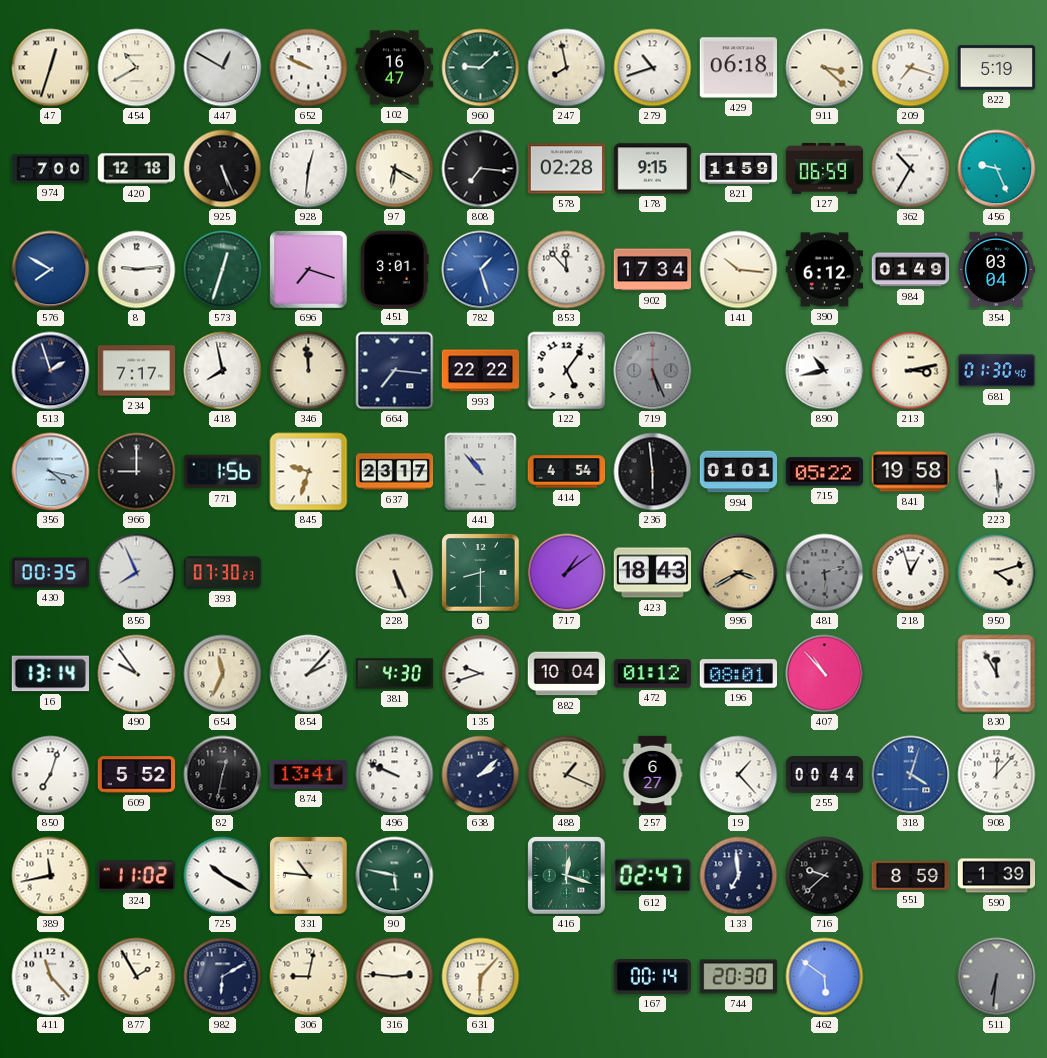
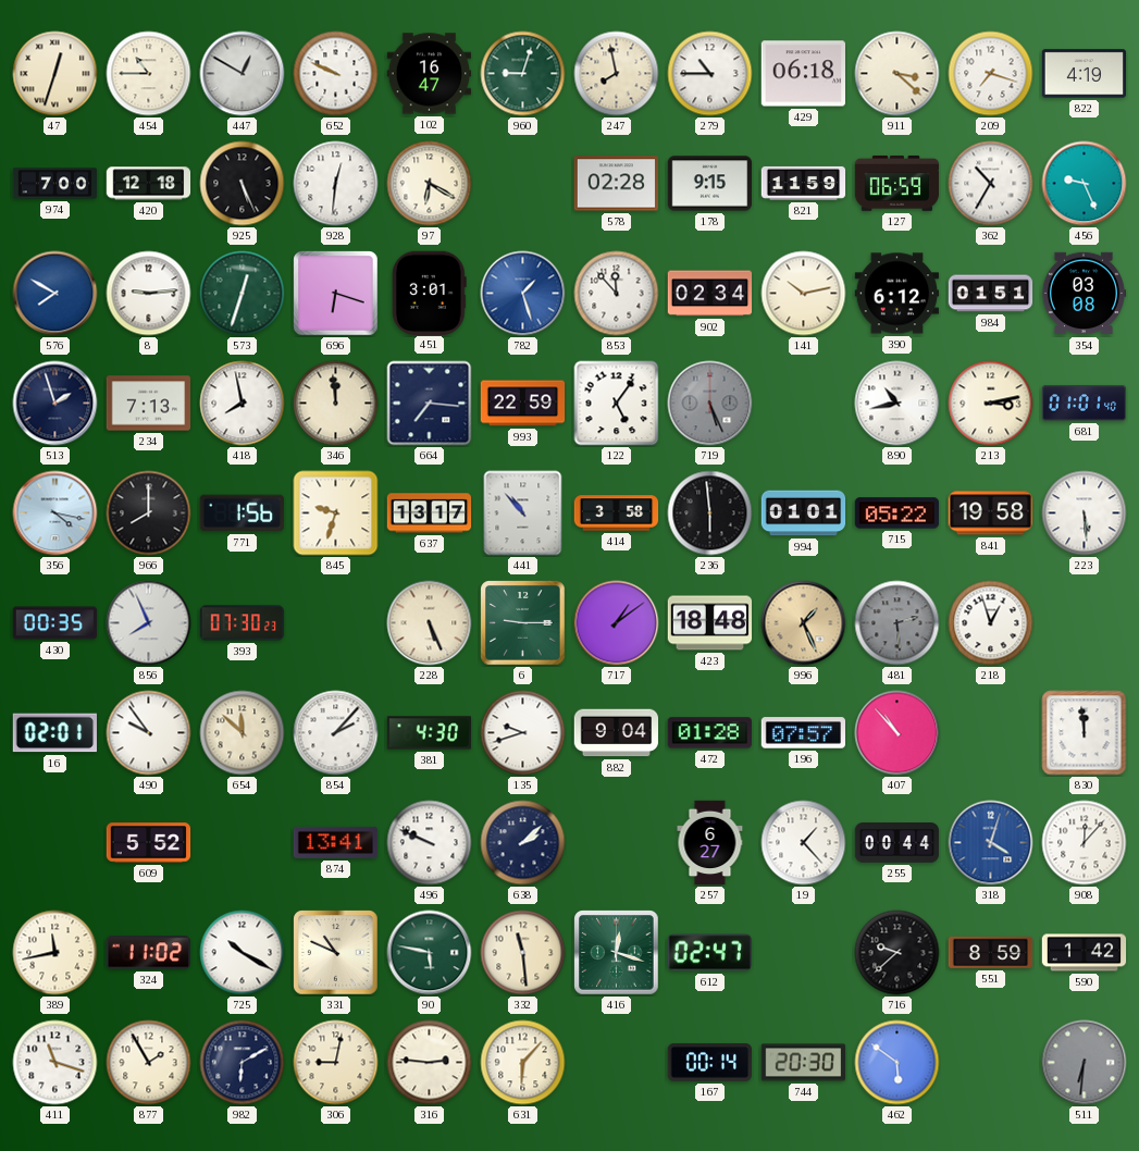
454: 10:40 -> 10:45 (149, 74)
960: 9:08 -> 9:03 (523, 74)
279: 10:42 -> 10:45 (710, 74)
822: 5:19 -> 4:19 (1085, 74)
808: 7:16 -> none (481, 169)
696: 7:18 -> 6:18 (336, 294)
902: 17:34 -> 02:34 (710, 294)
141: 10:16 -> 10:13 (804, 294)
984: 01:49 -> 01:51 (991, 294)
354: 03:04 -> 03:08 (1084, 294)
234: 7:17 -> 7:13 (149, 404)
993: 22:22 -> 22:59 (523, 404)
681: 01:30 -> 01:01 (1085, 404)
966: 9:00 -> 8:00 (149, 513)
637: 23:17 -> 13:17 (430, 513)
414: 4:54 -> 3:58 (617, 513)
6: 8:30 -> 9:15 (523, 623)
423: 18:43 -> 18:48 (710, 623)
996: 3:40 -> 1:26 (804, 623)
950: 4:12 -> none (997, 573)
16: 13:14 -> 02:01 (54, 733)
654: 11:34 -> 11:52 (243, 733)
882: 10:04 -> 9:04 (617, 733)
472: 01:12 -> 01:28 (709, 733)
196: 08:01 -> 07:57 (804, 733)
830: 11:55 -> 11:59 (1085, 733)
850: 7:03 -> none (51, 775)
82: 12:32 -> none (223, 775)
488: 1:19 -> none (567, 775)
331: 10:46 -> 10:49 (336, 953)
332: none -> 11:29 (523, 953)
133: 6:59 -> none (739, 876)
590: 1:39 -> 1:42 (1085, 953)
411: 11:23 -> 11:18 (55, 1063)
